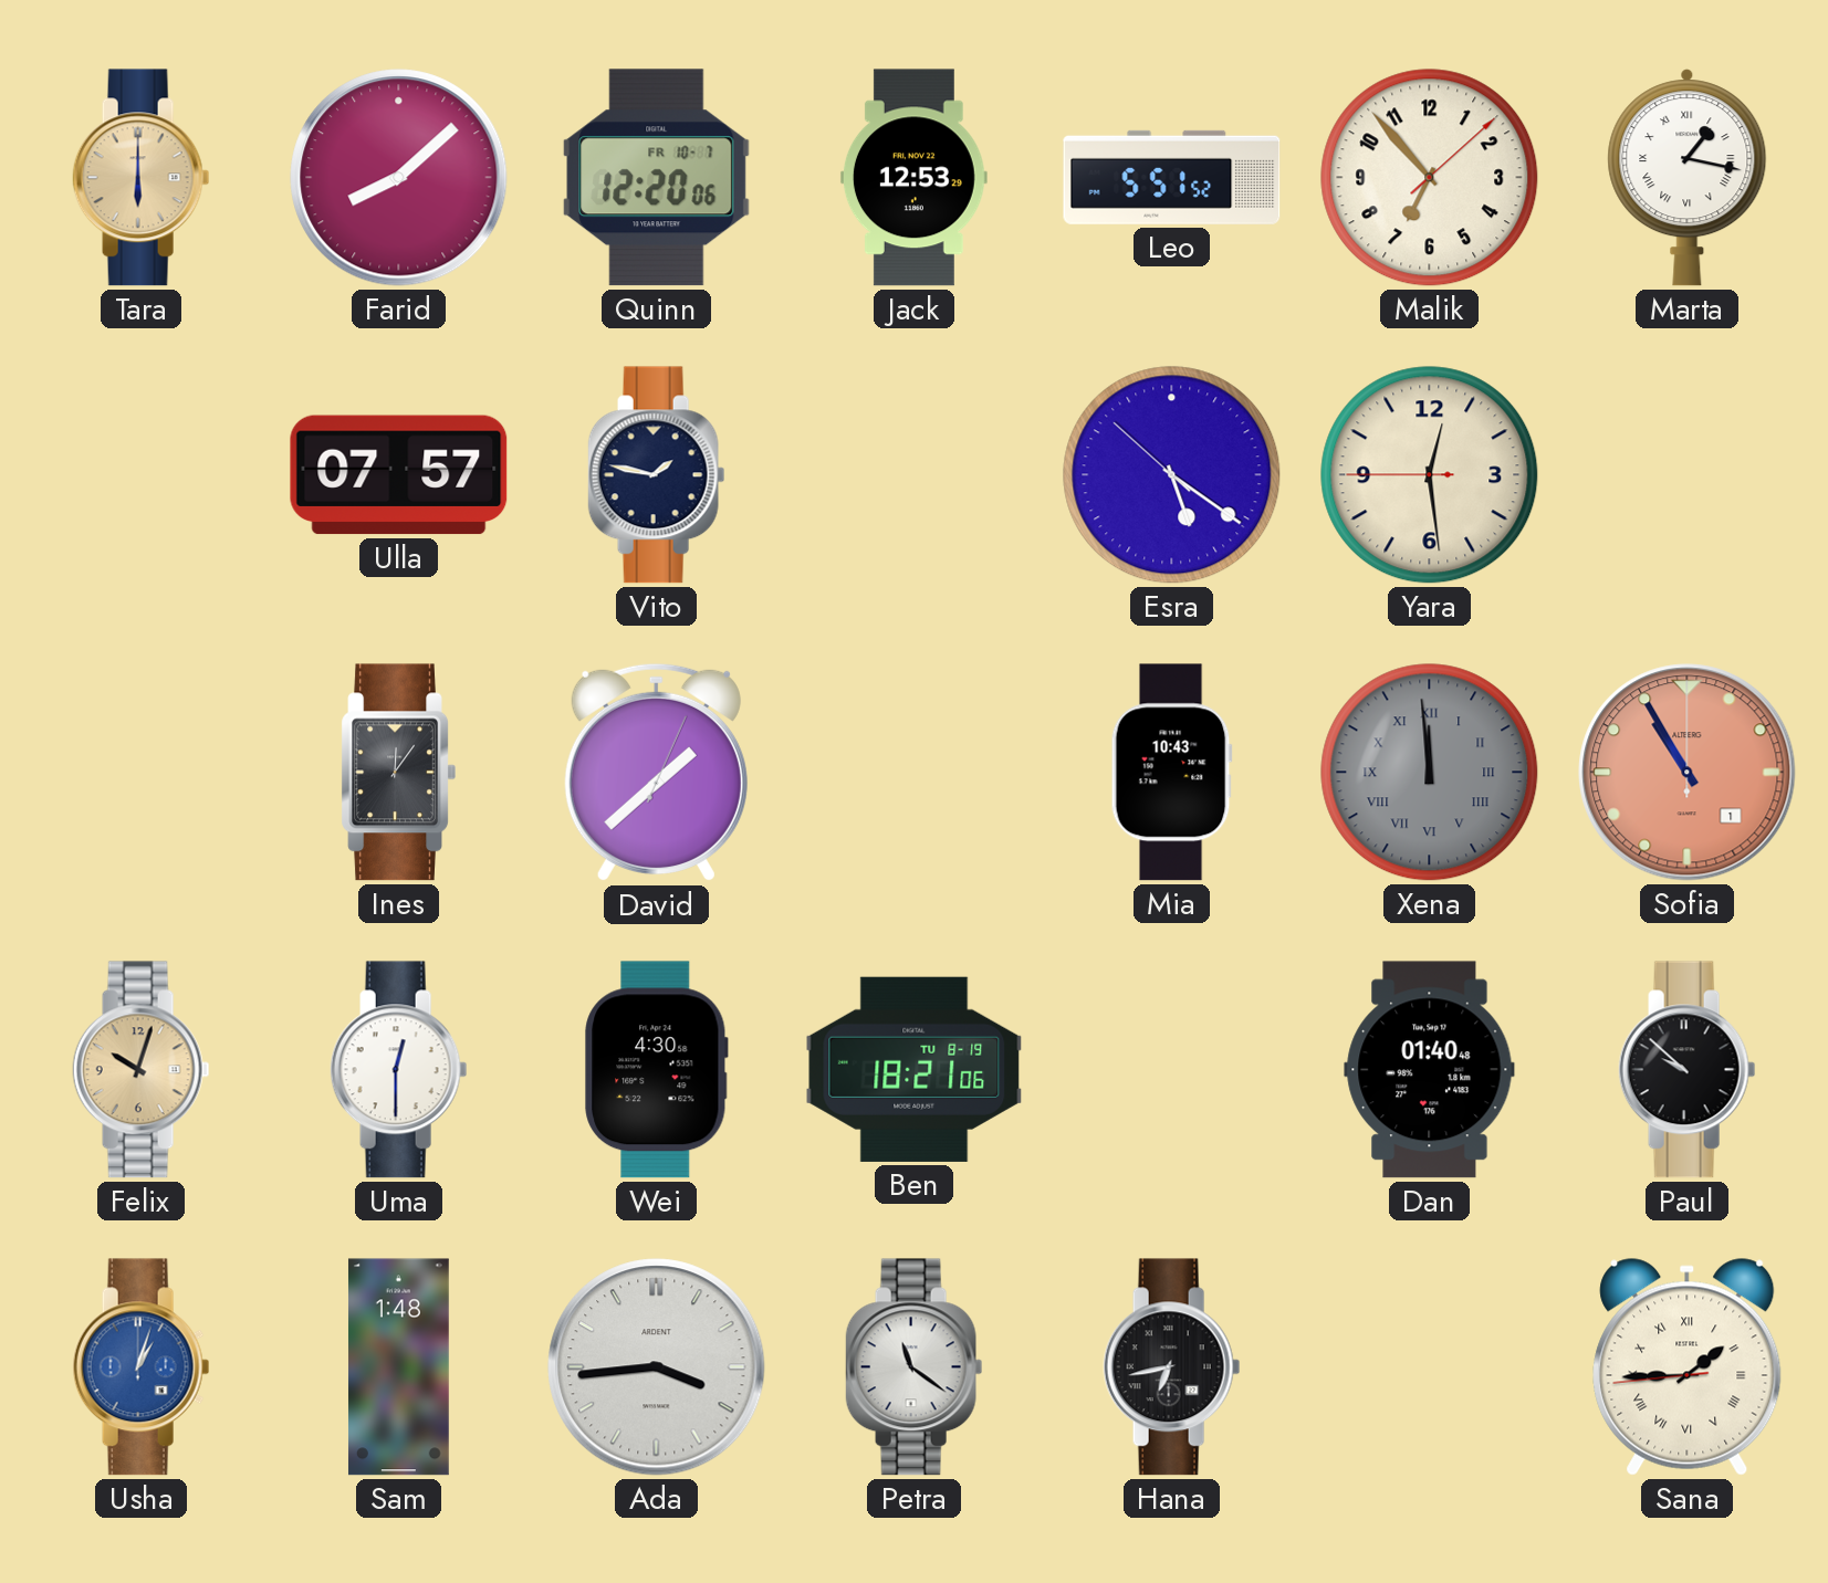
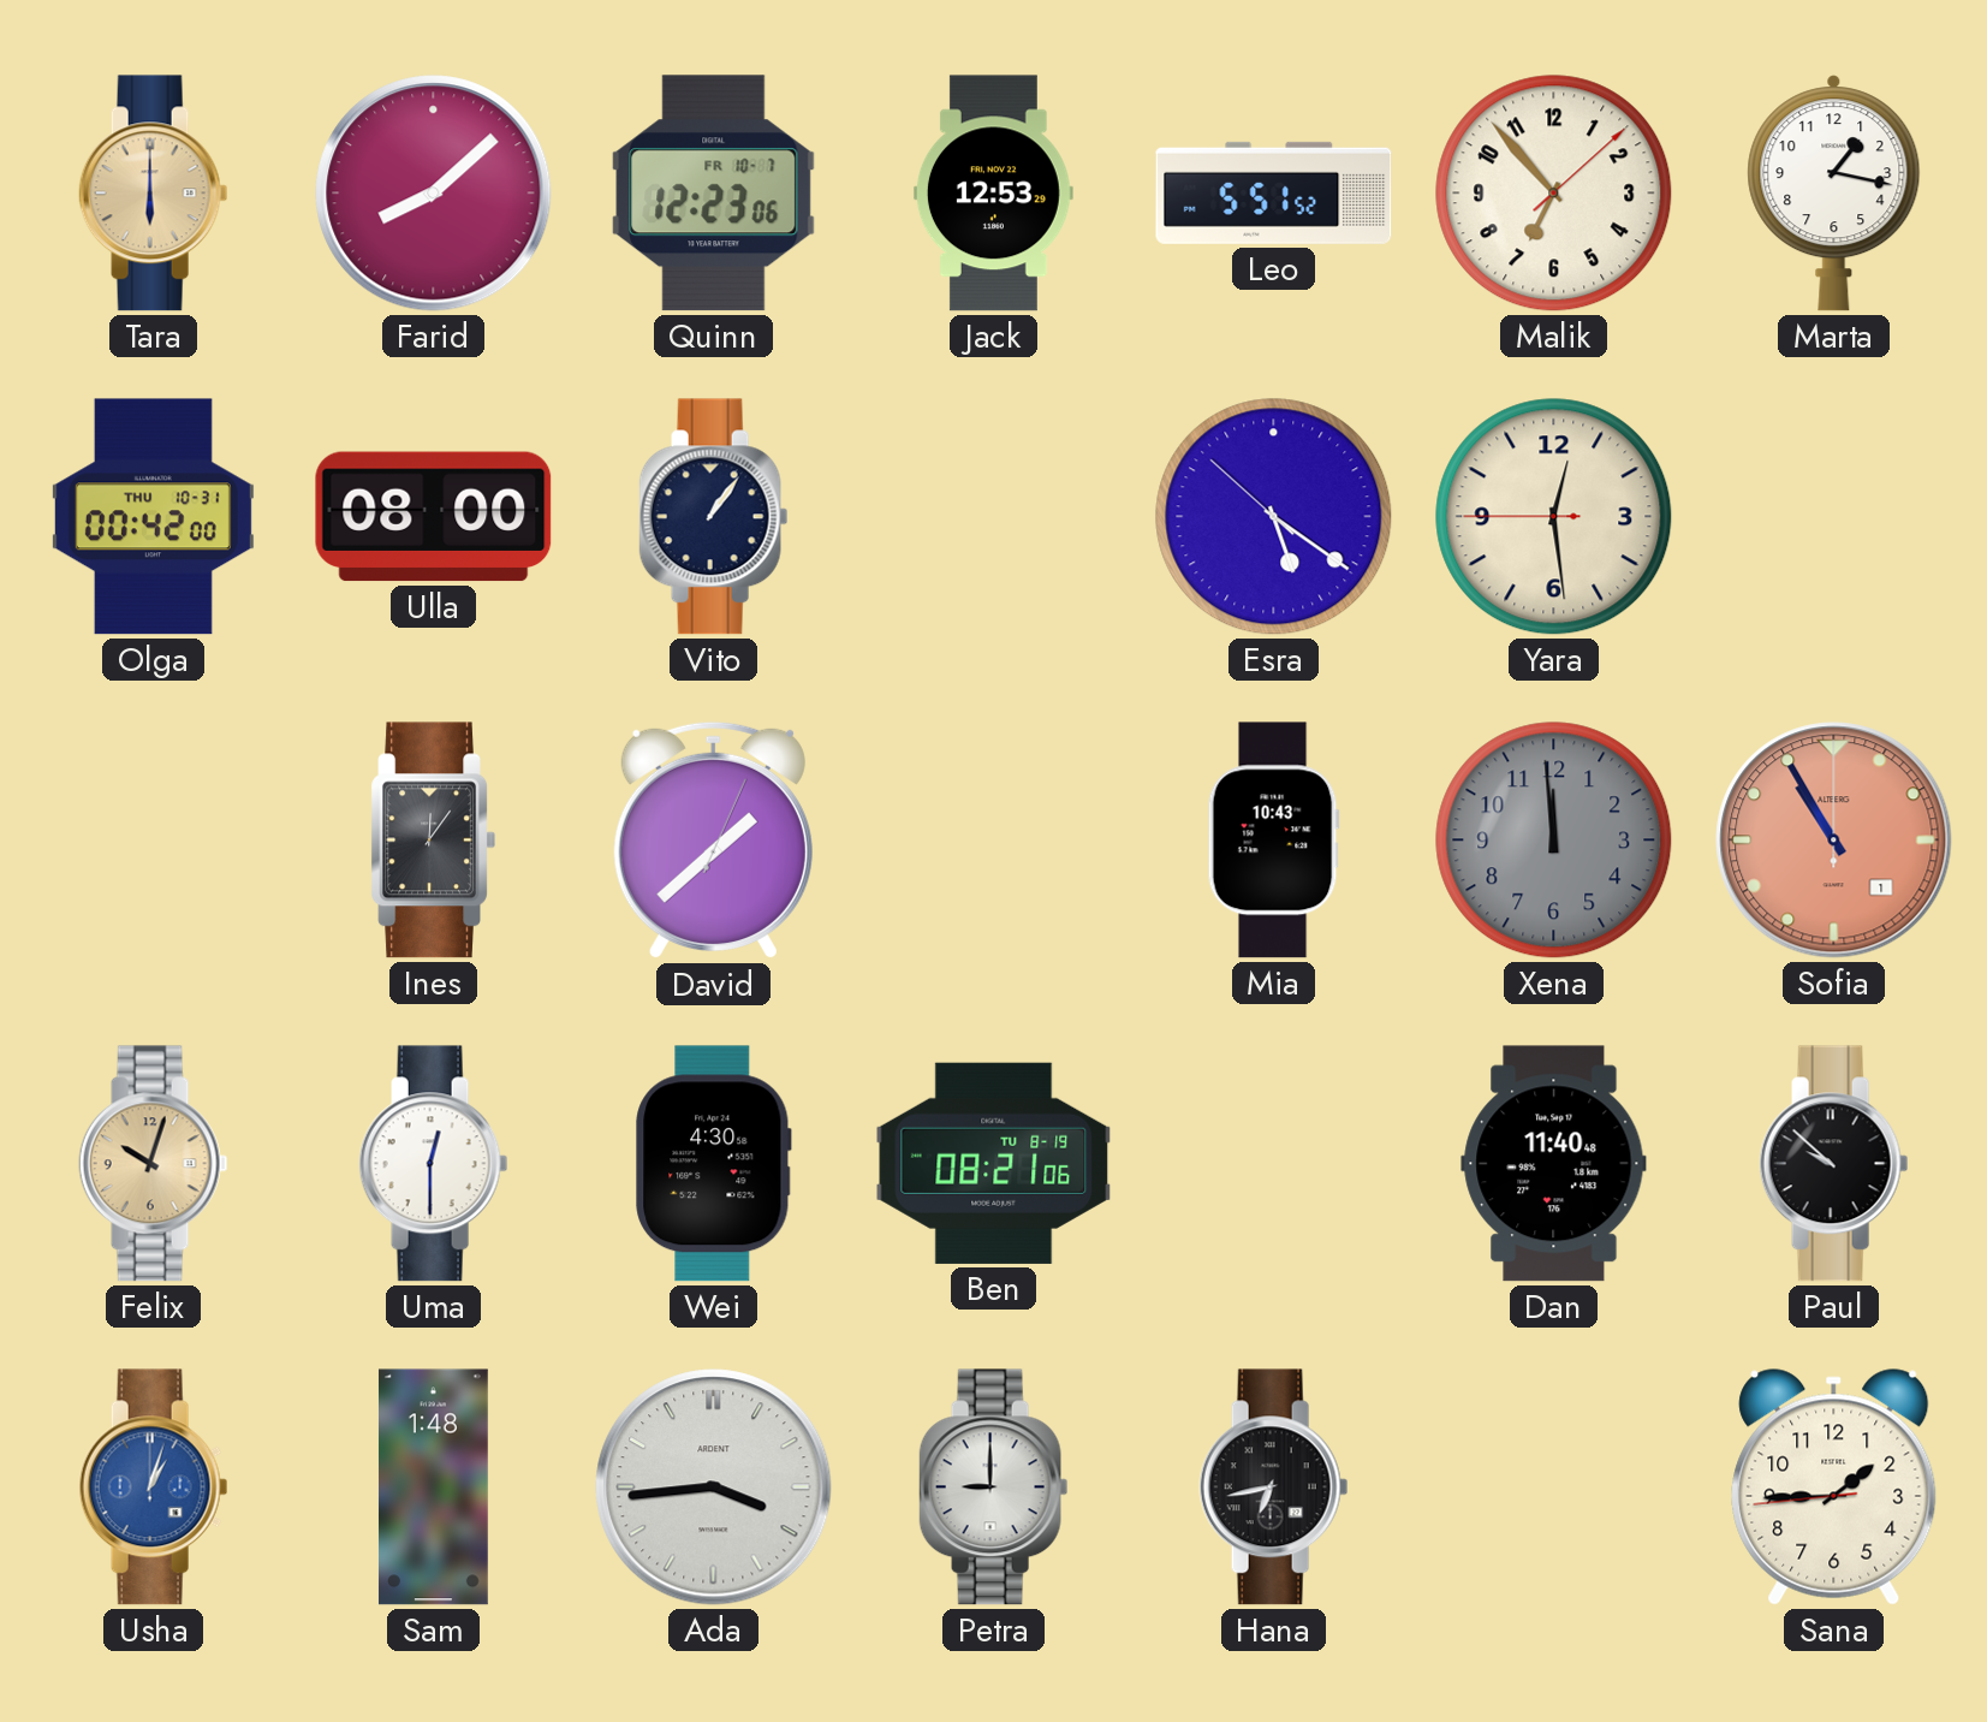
Quinn: 12:20 -> 12:23 (714, 194)
Marta numerals: Roman -> Arabic (1834, 194)
Olga: none -> 00:42 (153, 517)
Ulla: 07:57 -> 08:00 (434, 517)
Vito: 1:47 -> 1:06 (714, 517)
Xena numerals: Roman -> Arabic (1554, 841)
Ben: 18:21 -> 08:21 (994, 1163)
Dan: 01:40 -> 11:40 (1554, 1164)
Petra: 11:21 -> 9:00 (994, 1488)
Sana numerals: Roman -> Arabic (1834, 1488)
